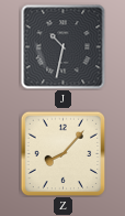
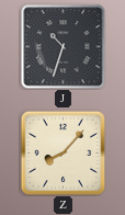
J: 10:32 -> 10:33 (64, 47)
